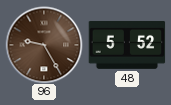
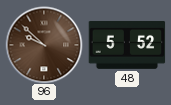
96: 9:25 -> 9:52 (44, 45)
